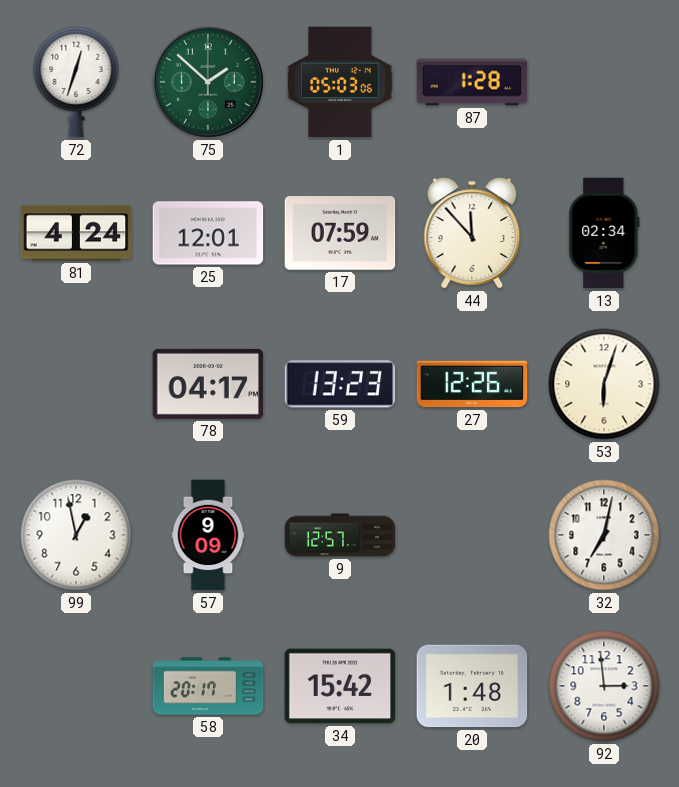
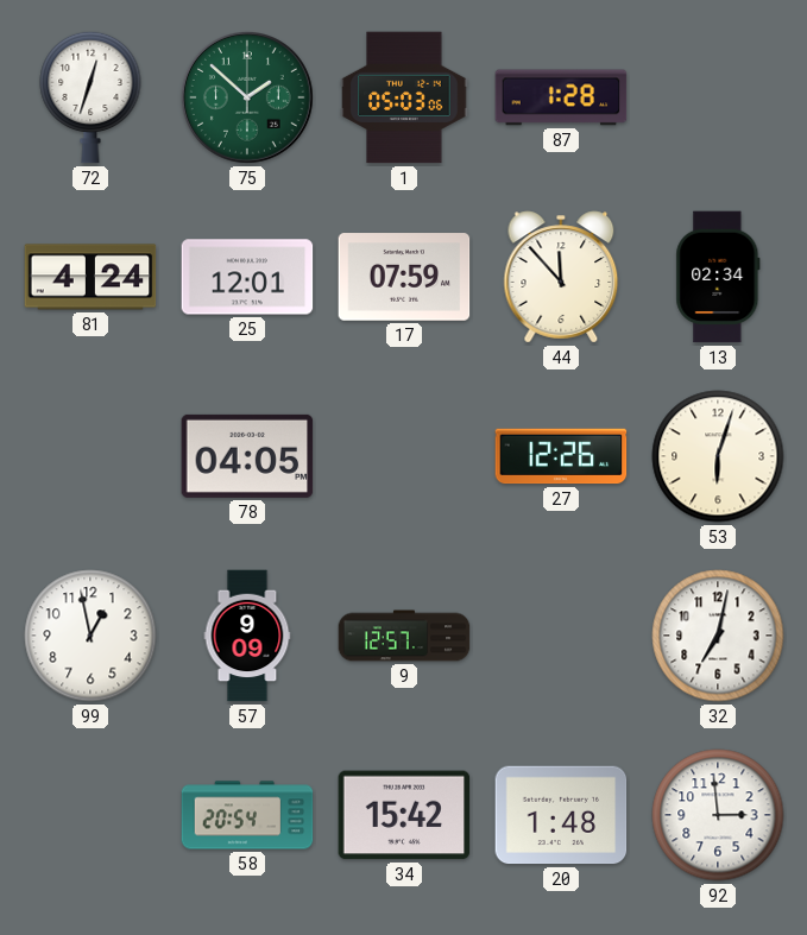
78: 04:17 -> 04:05 (247, 456)
59: 13:23 -> none (340, 384)
58: 20:17 -> 20:54 (247, 815)
